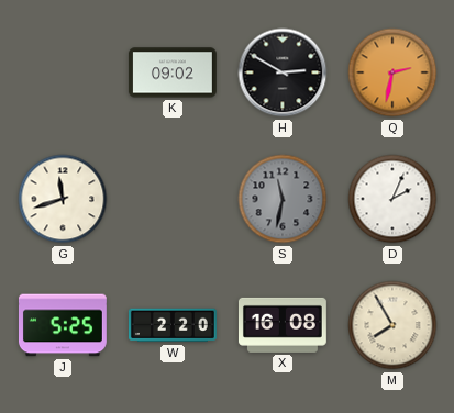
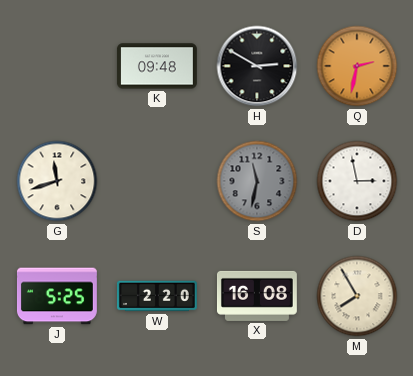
K: 09:02 -> 09:48 (157, 66)
D: 2:04 -> 2:58 (357, 181)
